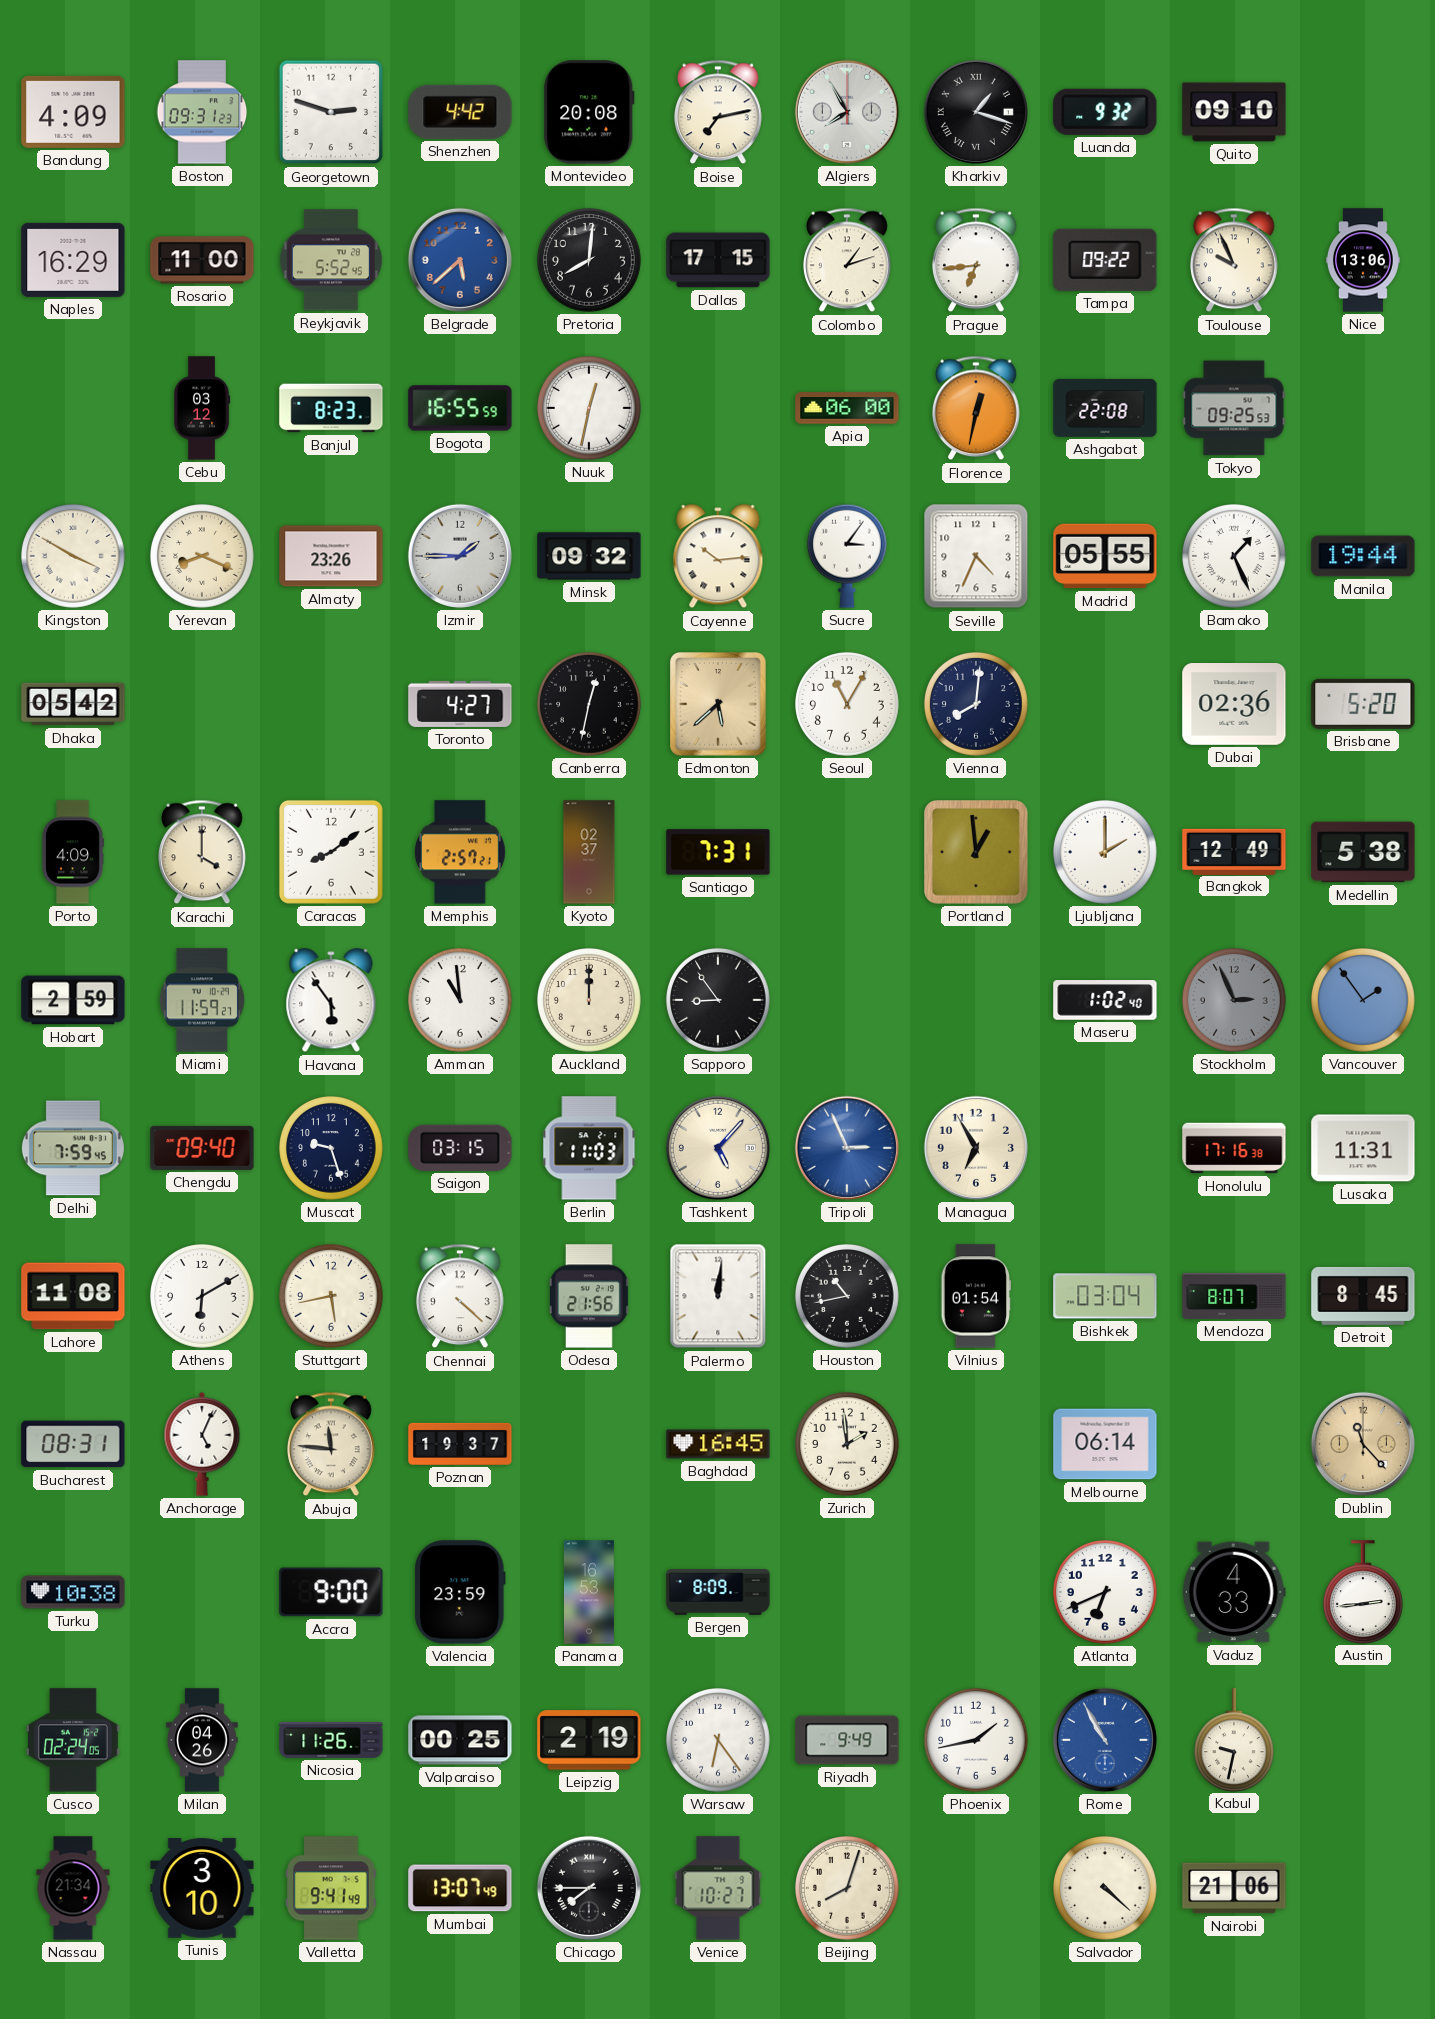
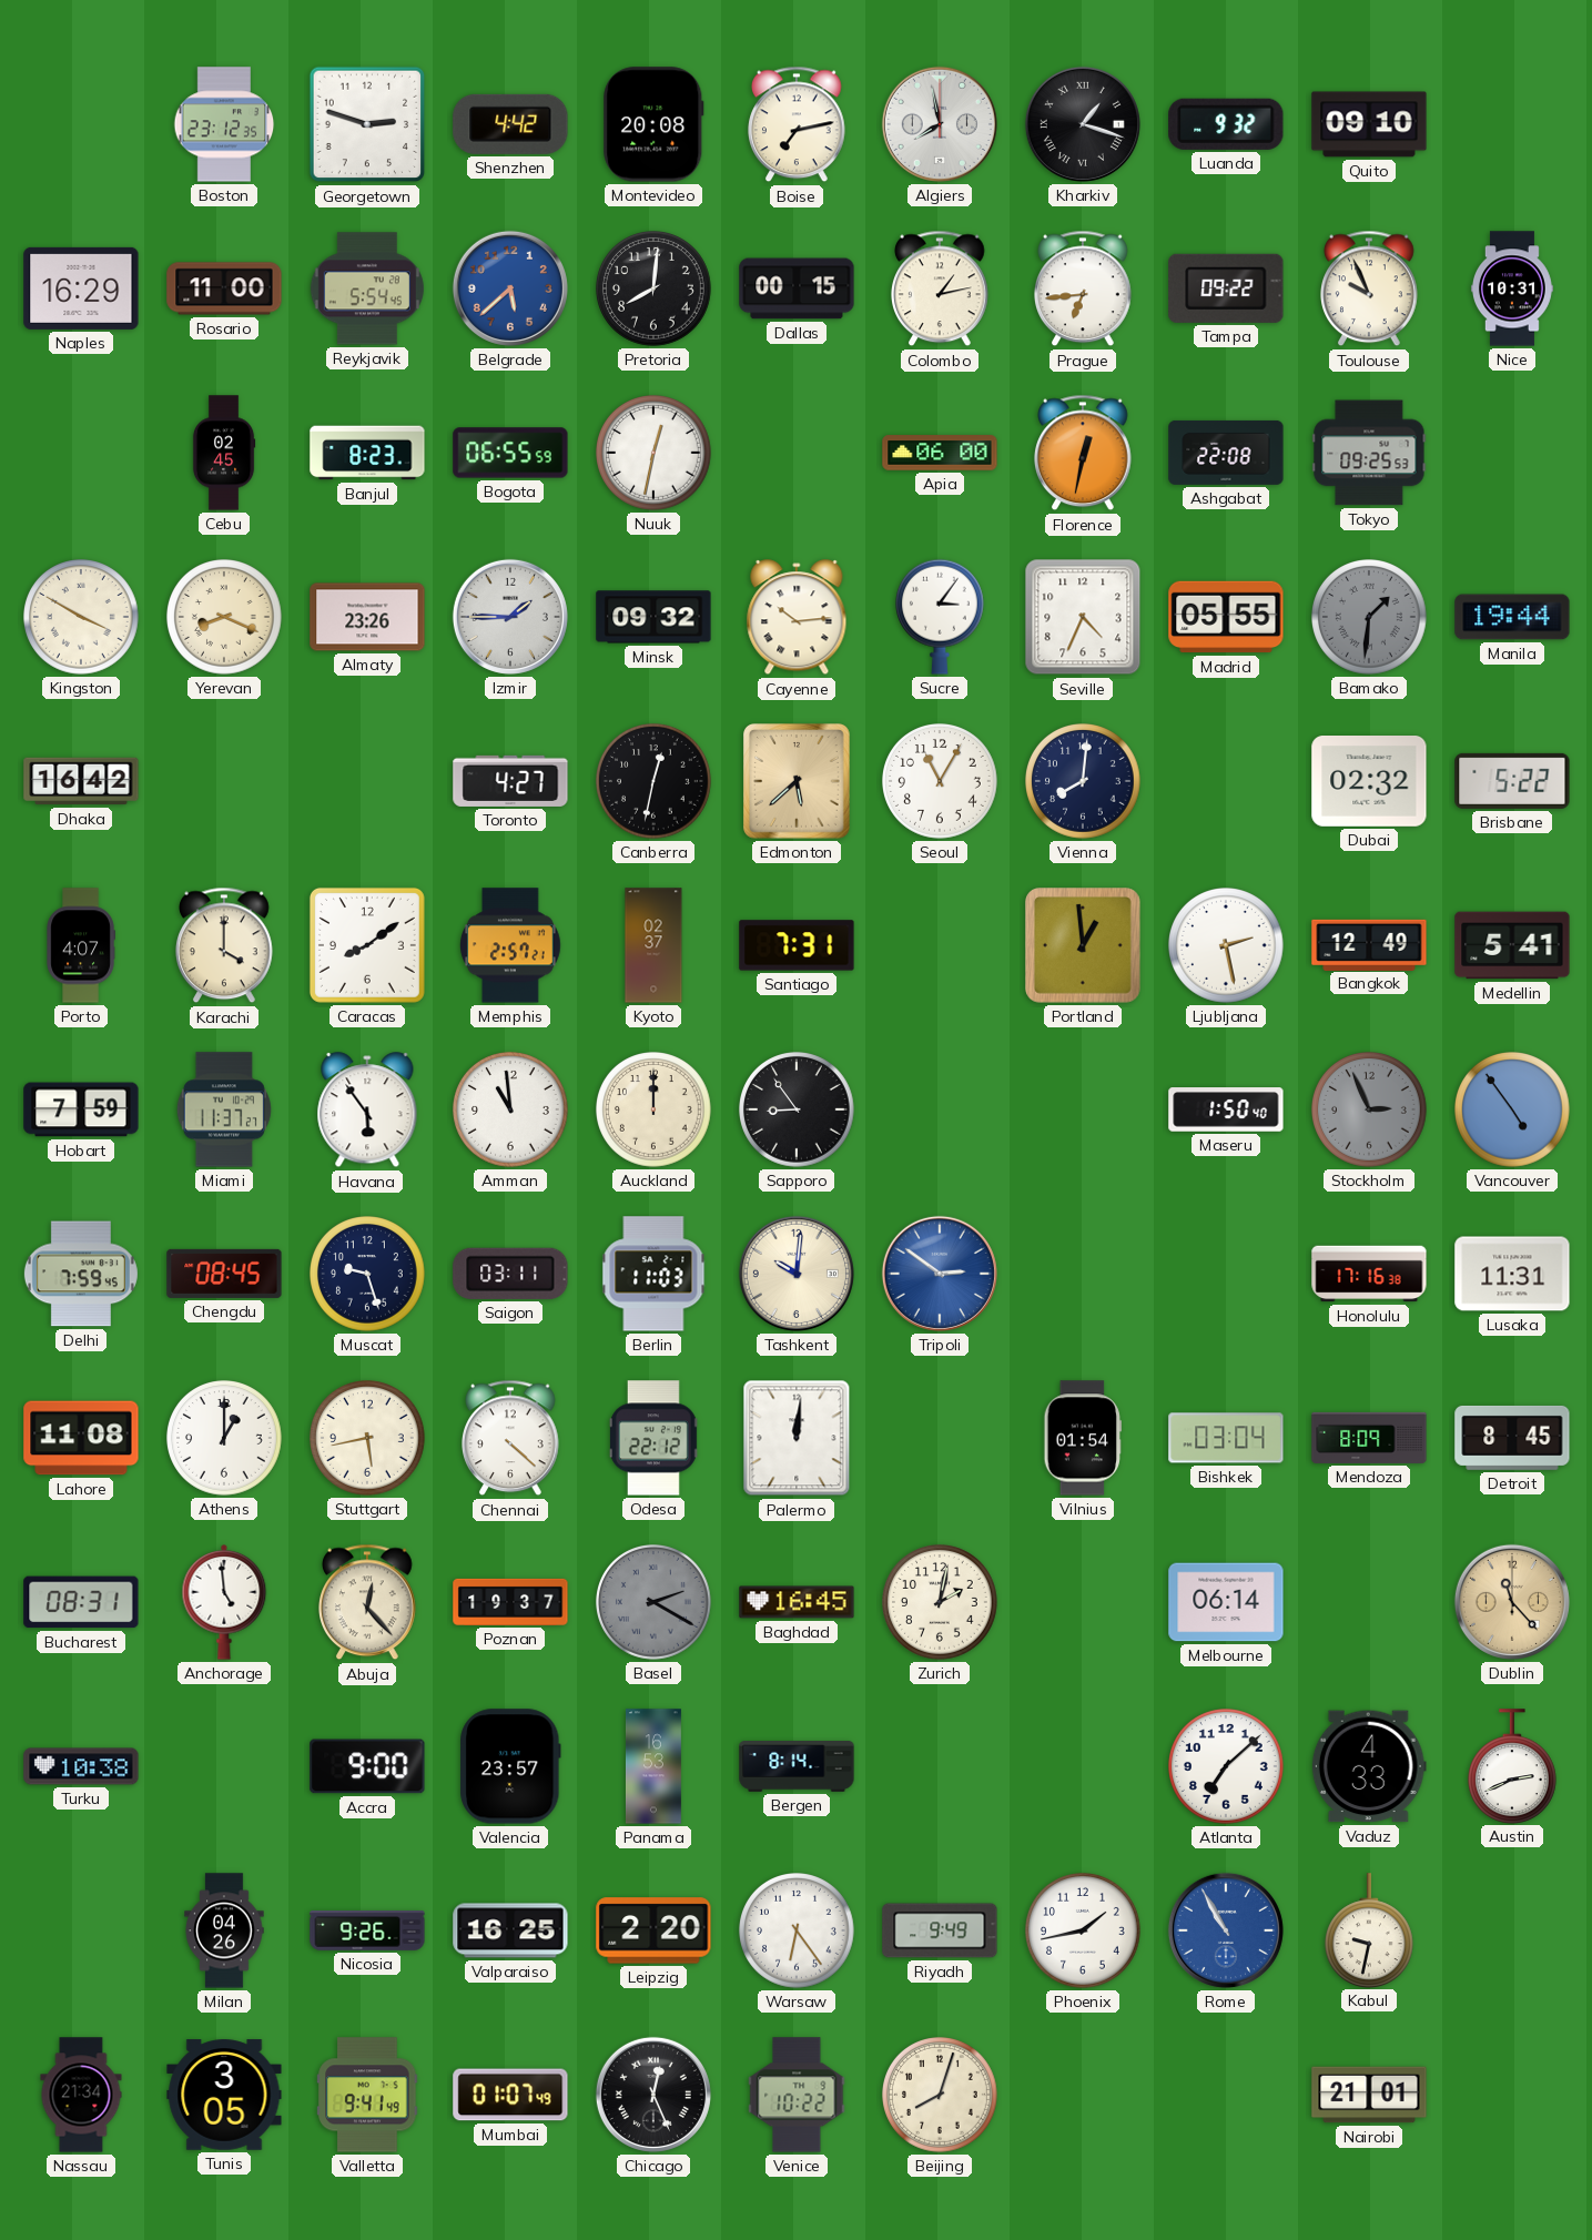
Bandung: 4:09 -> none (73, 112)
Boston: 09:31 -> 23:12 (224, 124)
Algiers: 7:55 -> 7:58 (940, 124)
Reykjavik: 5:52 -> 5:54 (367, 288)
Dallas: 17:15 -> 00:15 (797, 288)
Colombo: 1:12 -> 1:13 (941, 288)
Nice: 13:06 -> 10:31 (1512, 288)
Cebu: 03:12 -> 02:45 (224, 453)
Bogota: 16:55 -> 06:55 (510, 453)
Bamako: 1:26 -> 1:31 (1370, 618)
Bamako dial: white -> grey (1370, 618)
Dhaka: 05:42 -> 16:42 (81, 781)
Dubai: 02:36 -> 02:32 (1369, 782)
Brisbane: 5:20 -> 5:22 (1512, 781)
Porto: 4:09 -> 4:07 (81, 945)
Ljubljana: 2:00 -> 2:28 (1227, 946)
Medellin: 5:38 -> 5:41 (1512, 945)
Hobart: 2:59 -> 7:59 (81, 1109)
Miami: 11:59 -> 11:37 (224, 1109)
Maseru: 1:02 -> 1:50 (1226, 1109)
Vancouver: 1:54 -> 4:54 (1513, 1111)
Chengdu: 09:40 -> 08:45 (224, 1274)
Saigon: 03:15 -> 03:11 (510, 1274)
Tashkent: 5:07 -> 10:01 (797, 1274)
Tripoli: 2:56 -> 2:51 (940, 1274)
Managua: 6:55 -> none (976, 1148)
Athens: 6:10 -> 1:00 (225, 1439)
Odesa: 21:56 -> 22:12 (653, 1438)
Houston: 10:43 -> none (848, 1297)
Mendoza: 8:07 -> 8:09 (1369, 1438)
Anchorage: 5:04 -> 4:59 (224, 1603)
Abuja: 11:46 -> 12:23 (368, 1602)
Basel: none -> 2:20 (655, 1603)
Zurich: 1:59 -> 2:02 (941, 1603)
Valencia: 23:59 -> 23:57 (510, 1766)
Bergen: 8:09 -> 8:14 (797, 1766)
Atlanta: 6:41 -> 7:08 (1227, 1767)
Austin: 2:44 -> 2:41 (1512, 1766)
Cusco: 02:24 -> none (73, 1740)
Nicosia: 11:26 -> 9:26 (367, 1930)
Valparaiso: 00:25 -> 16:25 (510, 1930)
Leipzig: 2:19 -> 2:20 (653, 1930)
Tunis: 3:10 -> 3:05 (224, 2095)
Mumbai: 13:07 -> 01:07 (510, 2095)
Chicago: 7:45 -> 12:26 (653, 2095)
Venice: 10:27 -> 10:22 (797, 2095)
Salvador: 4:22 -> none (1106, 1889)
Nairobi: 21:06 -> 21:01 (1369, 2095)
